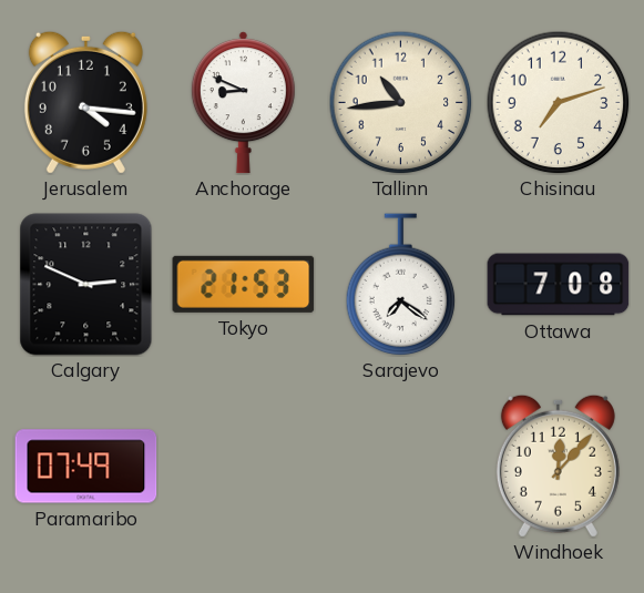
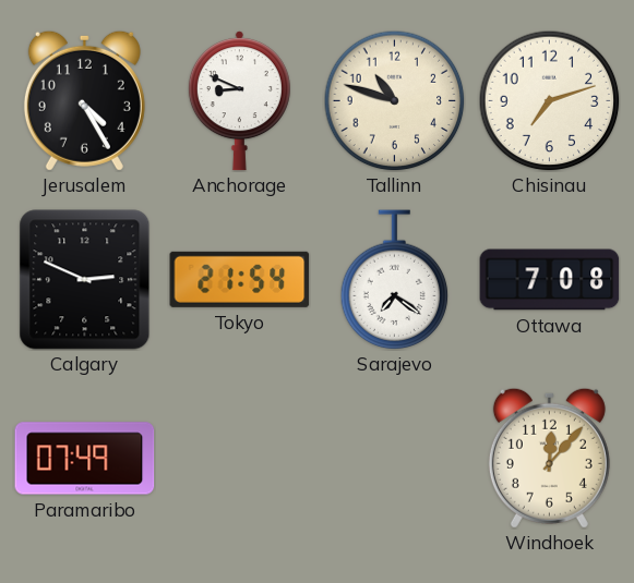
Jerusalem: 4:16 -> 4:25 (84, 100)
Tallinn: 10:44 -> 10:48 (394, 100)
Tokyo: 21:53 -> 21:54 (240, 279)
